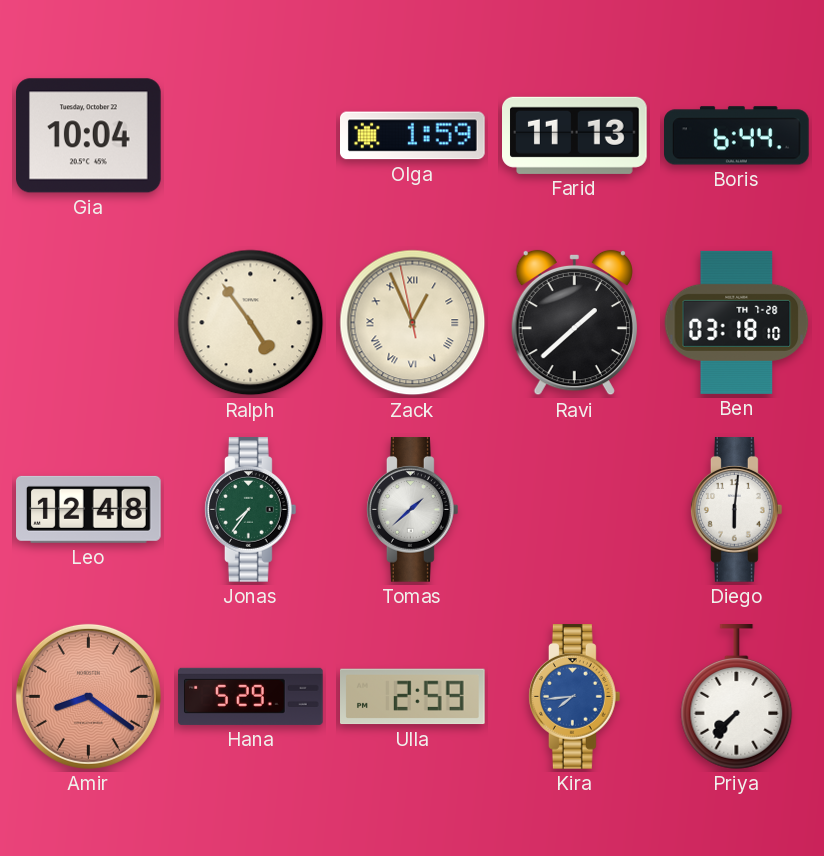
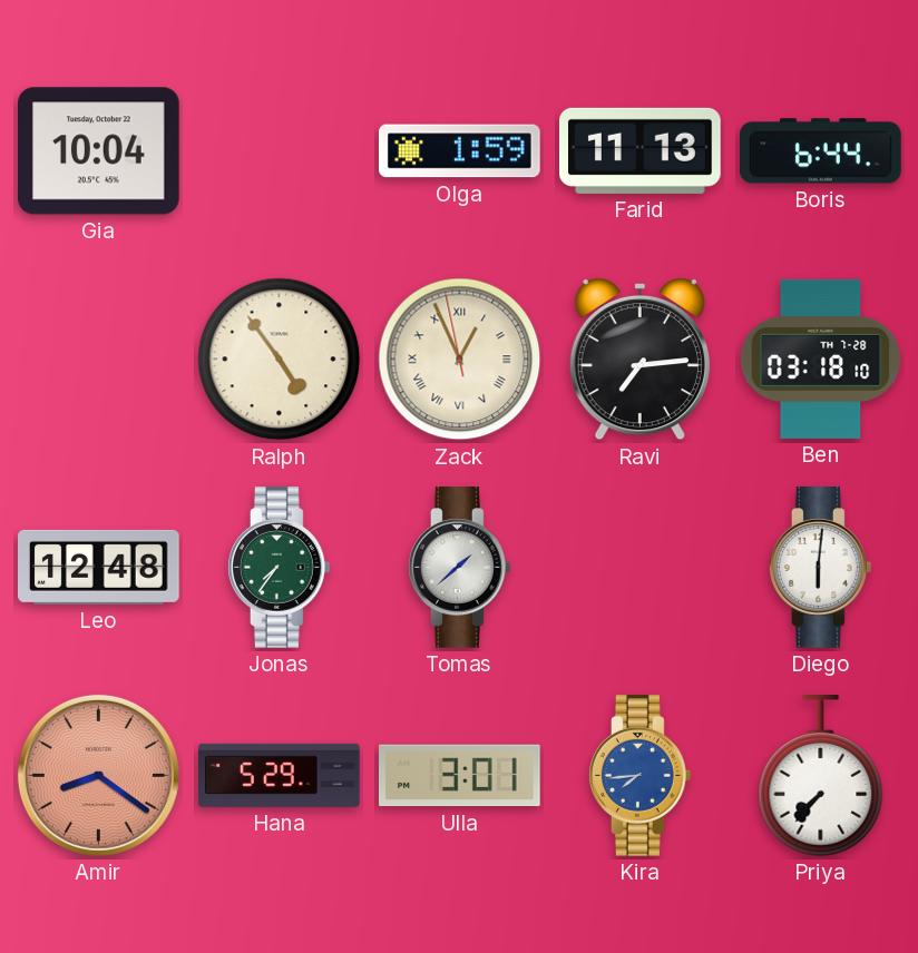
Ravi: 1:38 -> 7:14 (639, 360)
Ulla: 2:59 -> 3:01 (460, 776)
